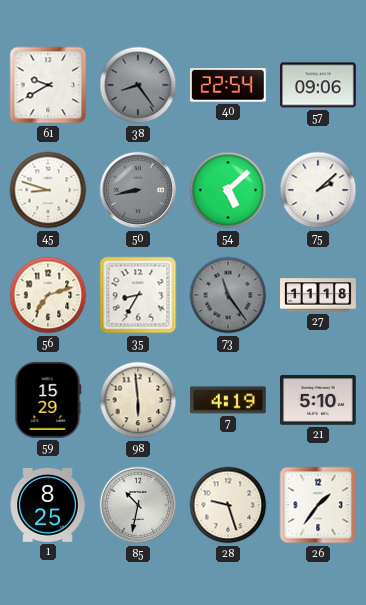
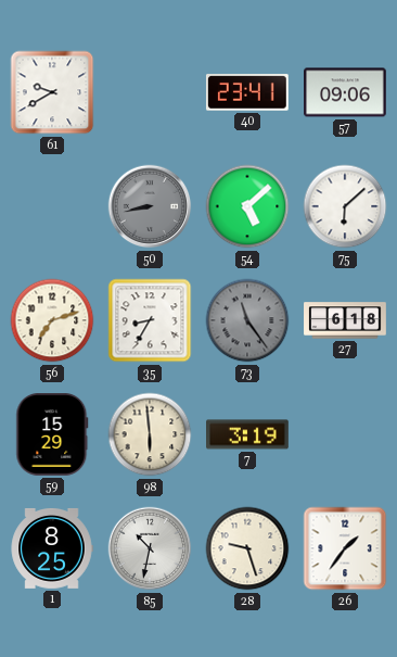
38: 8:24 -> none (138, 85)
40: 22:54 -> 23:41 (247, 92)
45: 8:48 -> none (48, 190)
75: 2:08 -> 6:08 (345, 206)
27: 11:18 -> 6:18 (345, 320)
7: 4:19 -> 3:19 (248, 434)
21: 5:10 -> none (319, 401)
